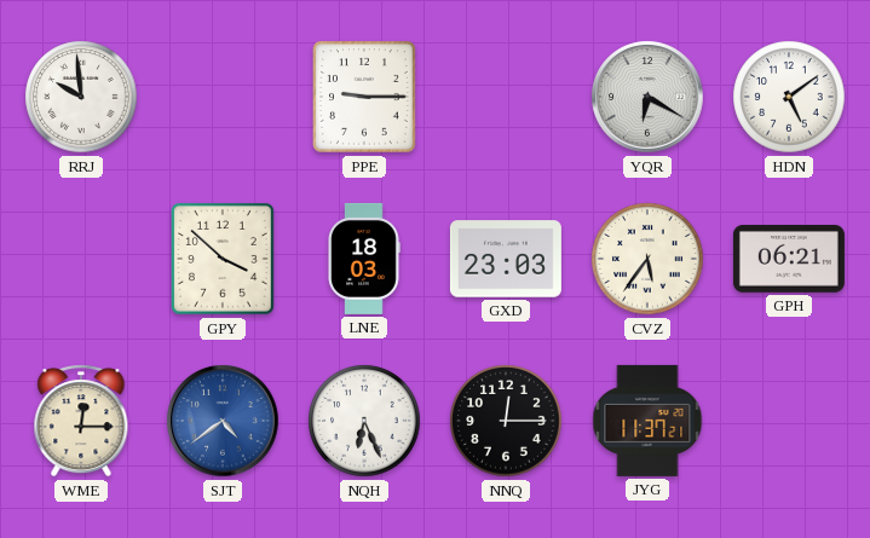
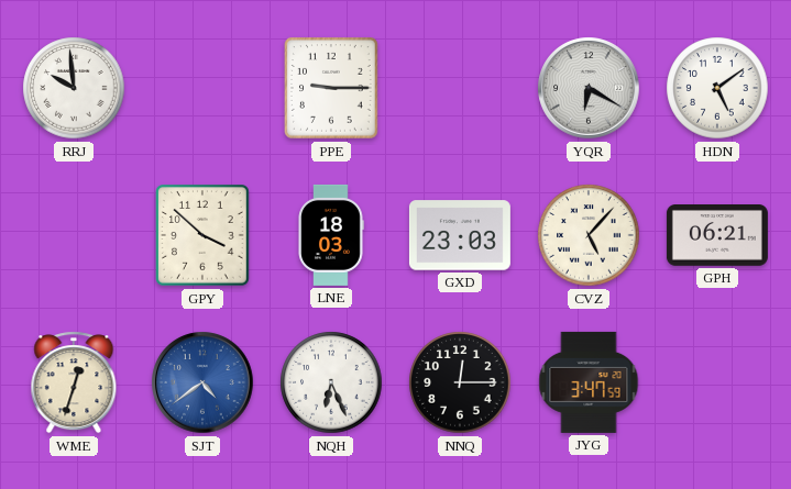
CVZ: 5:36 -> 5:07 (589, 235)
WME: 12:15 -> 12:33 (74, 382)
JYG: 11:37 -> 3:47 (589, 382)
